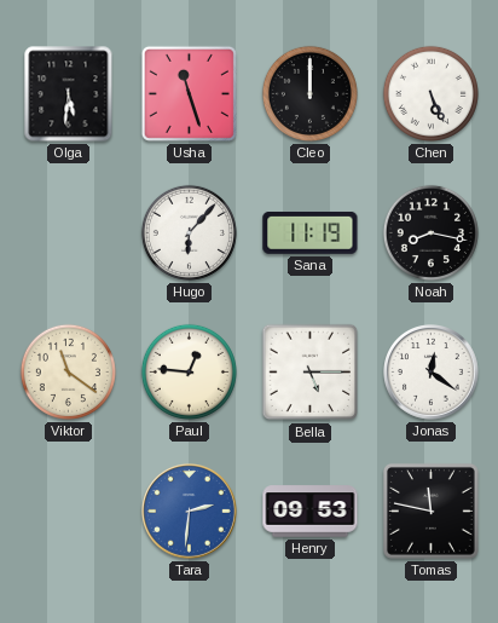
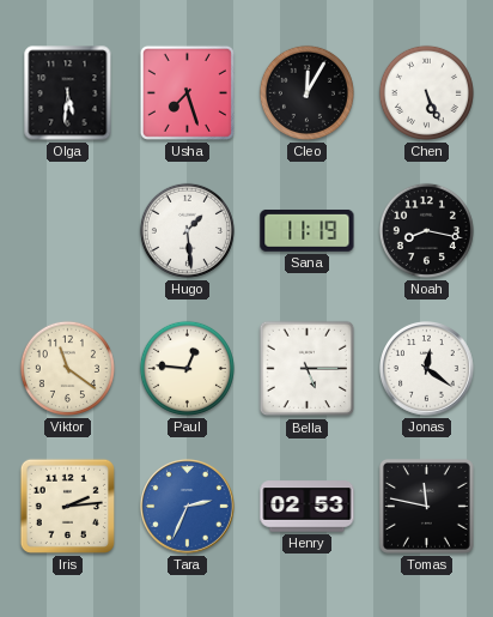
Usha: 11:27 -> 7:27 (187, 92)
Cleo: 12:00 -> 12:05 (306, 92)
Hugo: 6:07 -> 1:29 (187, 230)
Iris: none -> 2:14 (67, 506)
Tara: 2:31 -> 2:34 (188, 507)
Henry: 09:53 -> 02:53 (308, 507)
